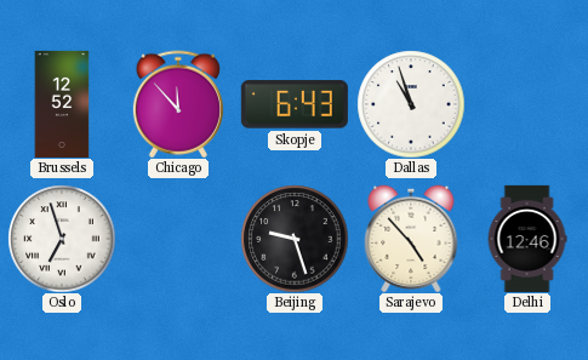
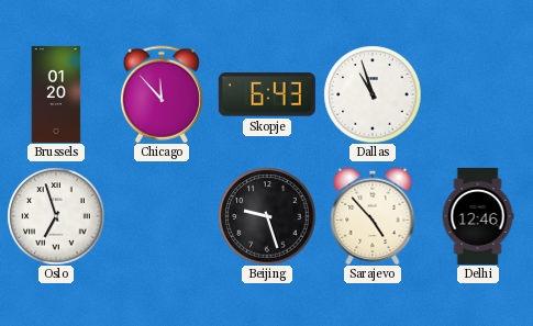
Brussels: 12:52 -> 01:20 (56, 94)
